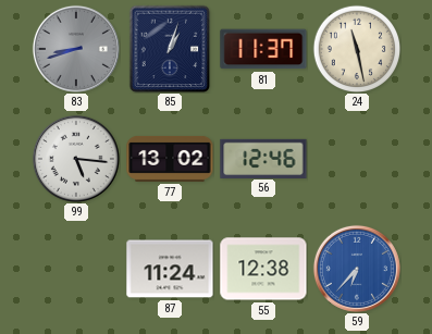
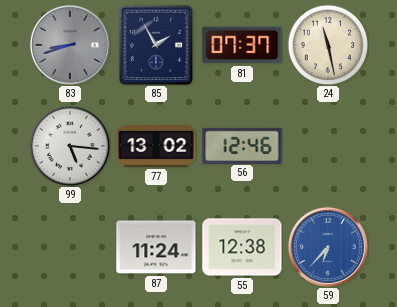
85: 1:03 -> 1:55 (156, 45)
81: 11:37 -> 07:37 (242, 45)
